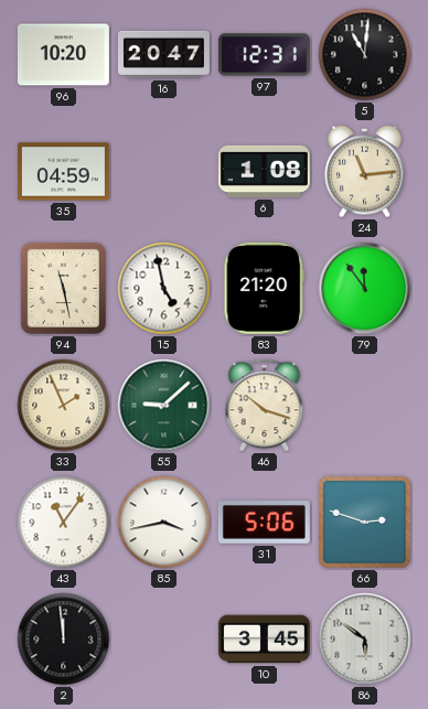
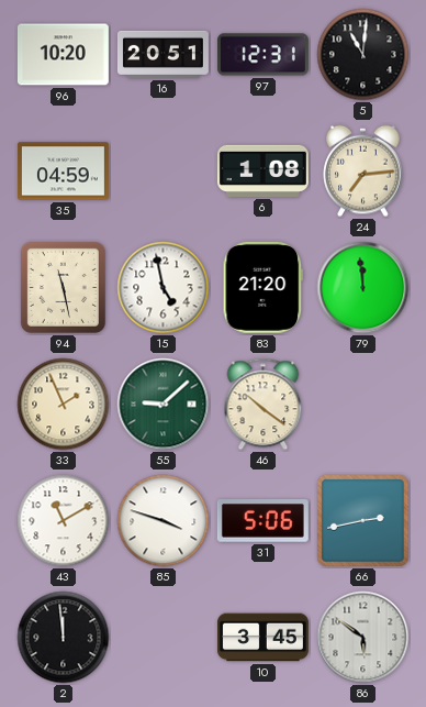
16: 20:47 -> 20:51 (162, 54)
24: 11:14 -> 7:14 (363, 172)
79: 11:54 -> 11:59 (363, 288)
46: 10:18 -> 10:21 (264, 405)
43: 11:06 -> 11:10 (64, 521)
85: 3:43 -> 3:48 (164, 521)
66: 2:48 -> 2:43 (363, 521)
